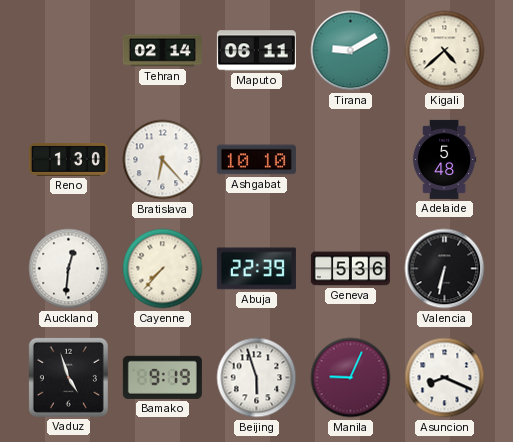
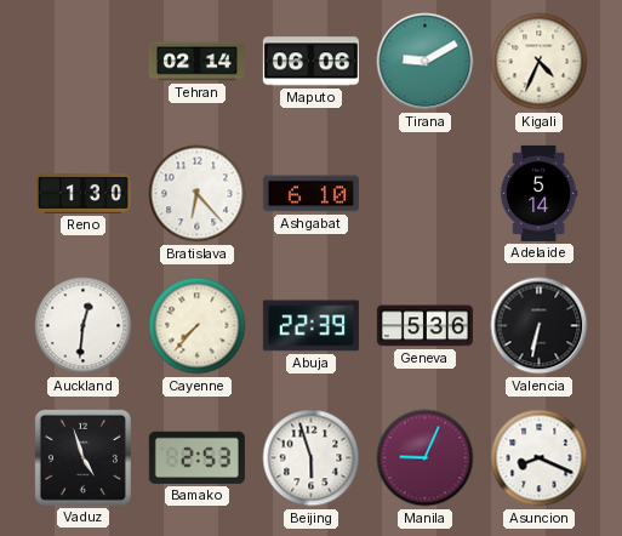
Maputo: 06:11 -> 06:06 (310, 62)
Kigali: 4:38 -> 4:34 (540, 62)
Ashgabat: 10:10 -> 6:10 (310, 194)
Adelaide: 5:48 -> 5:14 (538, 193)
Bamako: 9:19 -> 2:53 (196, 457)
